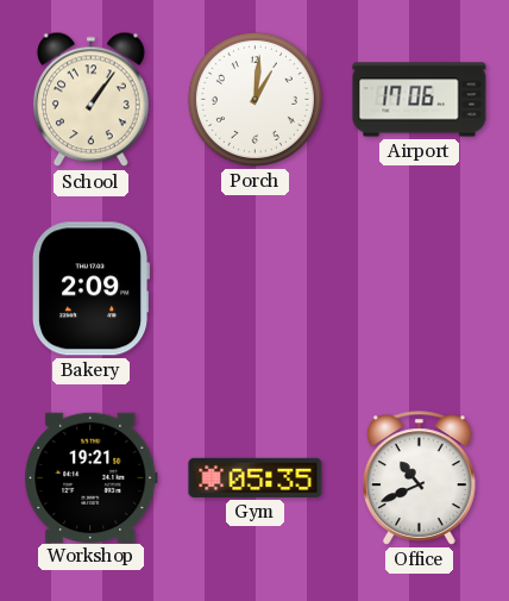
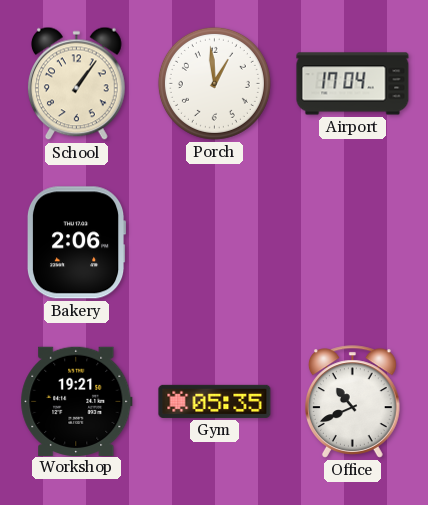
Porch: 1:01 -> 12:59 (214, 83)
Airport: 17:06 -> 17:04 (353, 84)
Bakery: 2:09 -> 2:06 (76, 243)
